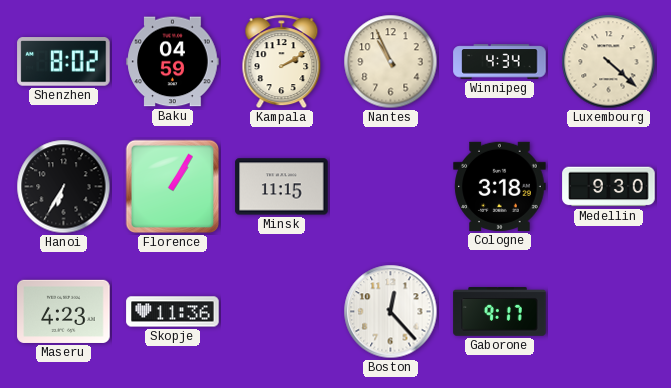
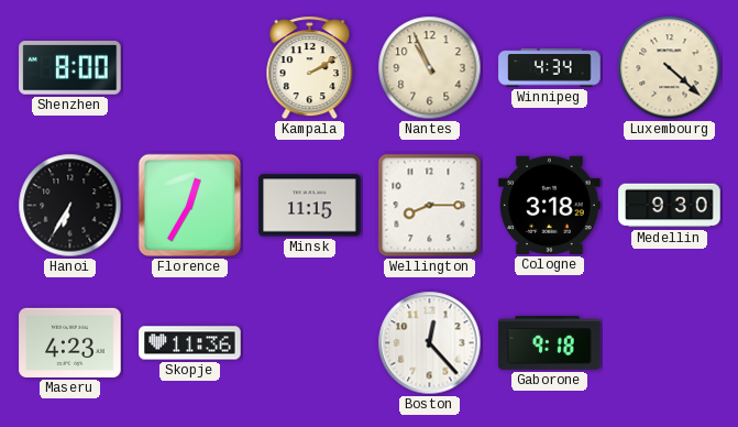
Shenzhen: 8:02 -> 8:00 (70, 68)
Baku: 04:59 -> none (173, 62)
Florence: 1:05 -> 12:35 (190, 206)
Wellington: none -> 8:15 (430, 206)
Gaborone: 9:17 -> 9:18 (550, 343)
